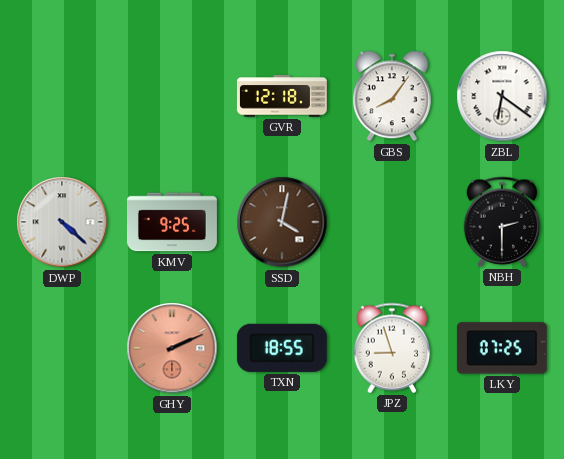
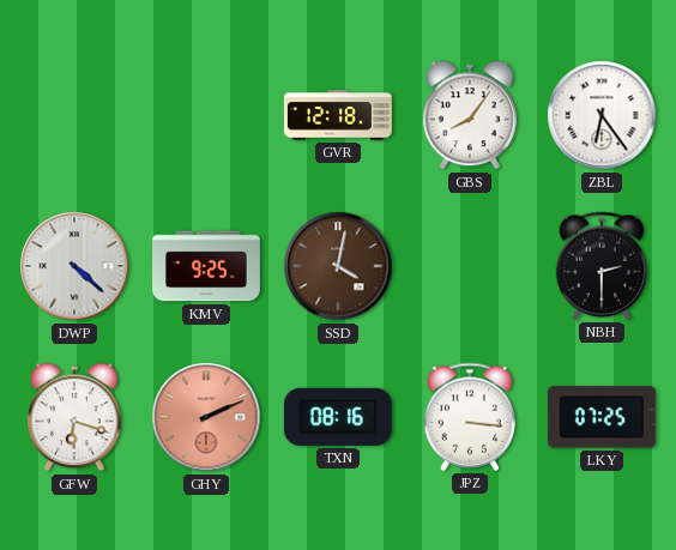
ZBL: 6:21 -> 6:24 (602, 115)
GFW: none -> 6:18 (76, 417)
TXN: 18:55 -> 08:16 (338, 417)
JPZ: 8:57 -> 3:16 (470, 417)
